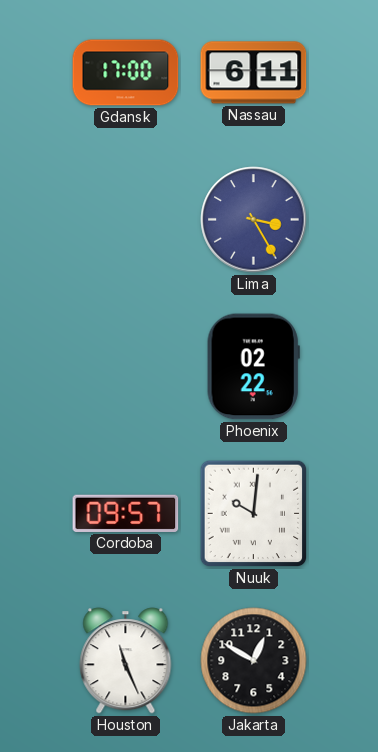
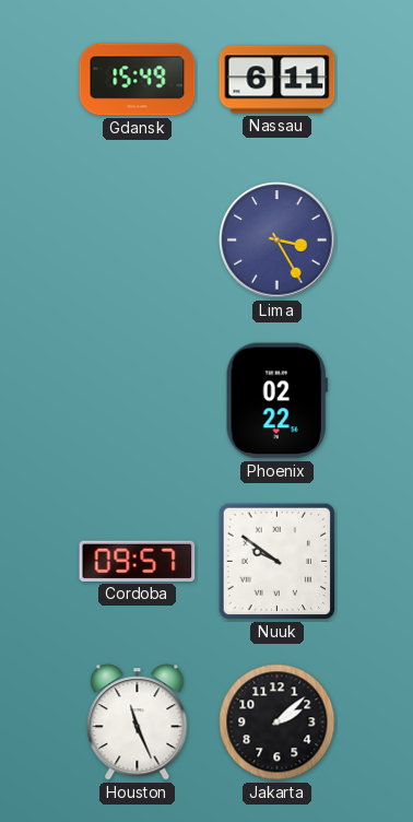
Gdansk: 17:00 -> 15:49 (138, 80)
Nuuk: 10:01 -> 9:51 (278, 562)
Jakarta: 12:50 -> 2:08 (278, 723)
